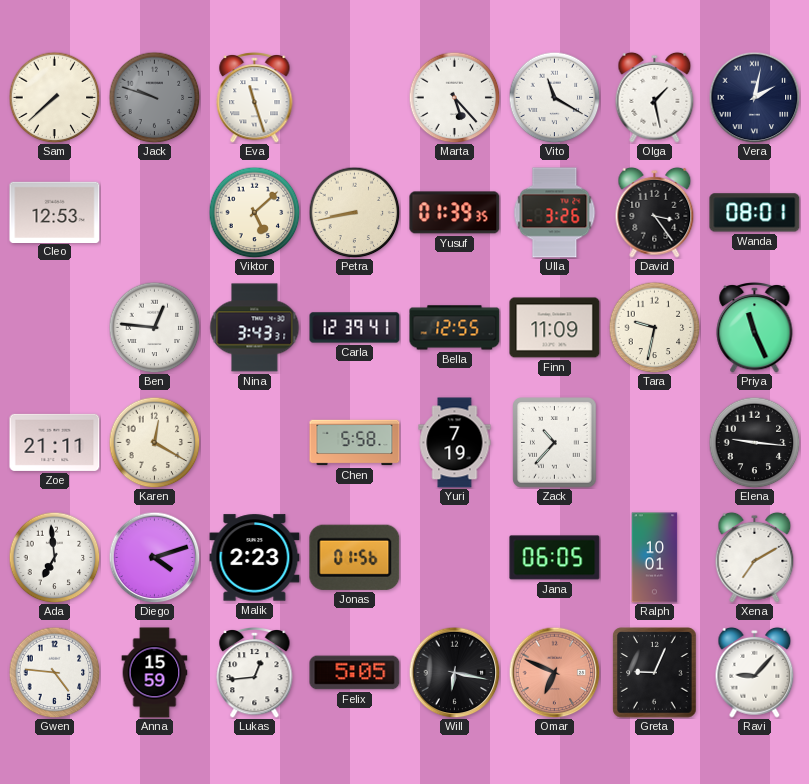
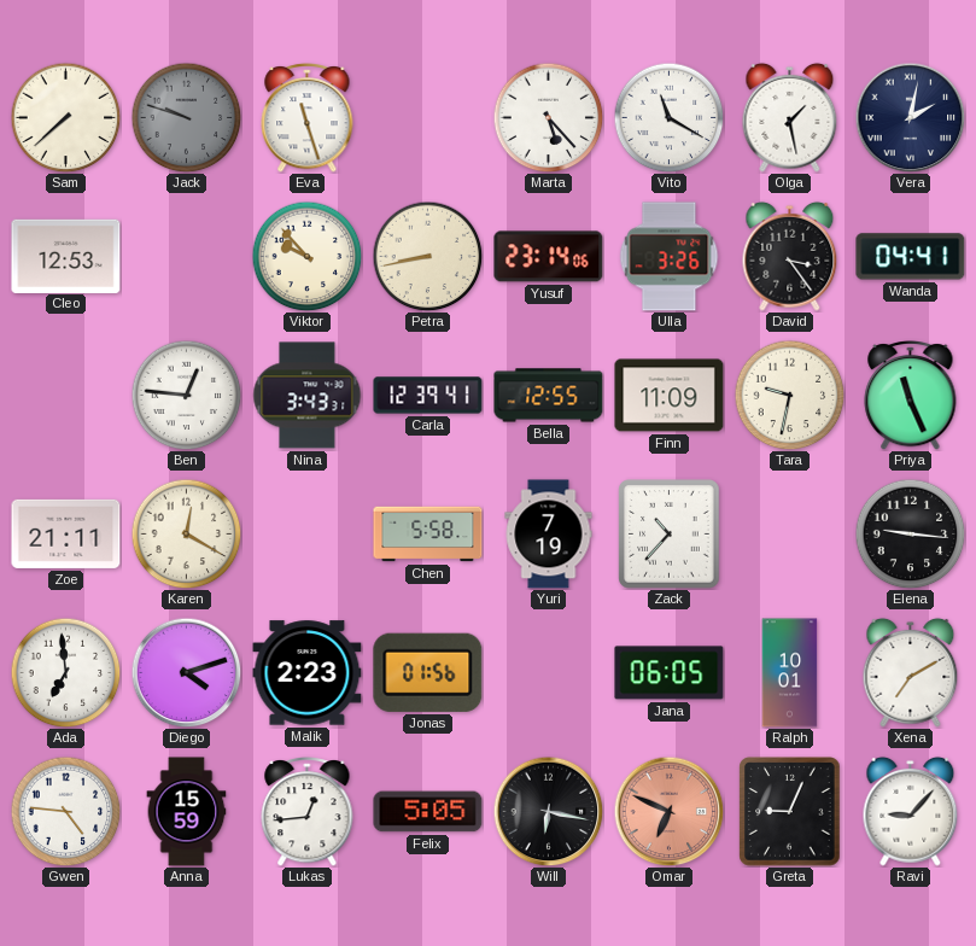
Viktor: 5:08 -> 9:53 (306, 256)
Yusuf: 01:39 -> 23:14 (549, 257)
Wanda: 08:01 -> 04:41 (911, 257)
